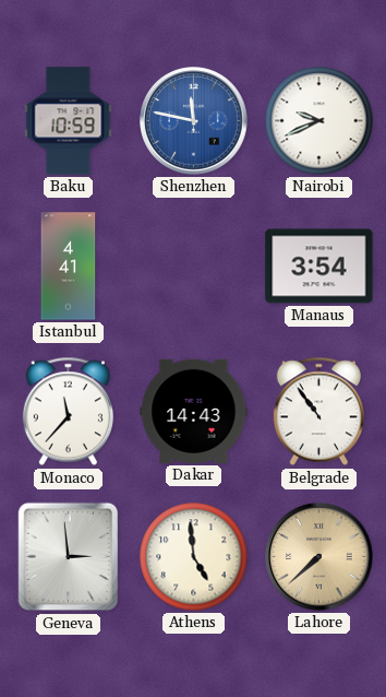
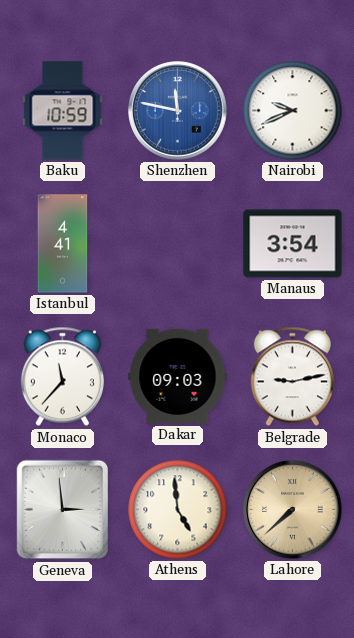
Dakar: 14:43 -> 09:03 (178, 376)
Belgrade: 10:54 -> 9:13 (292, 377)
